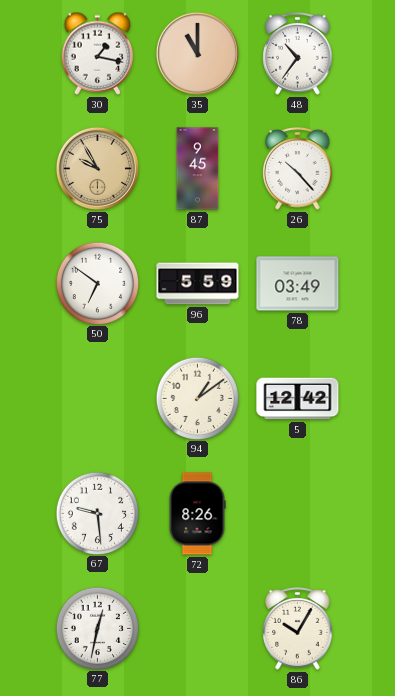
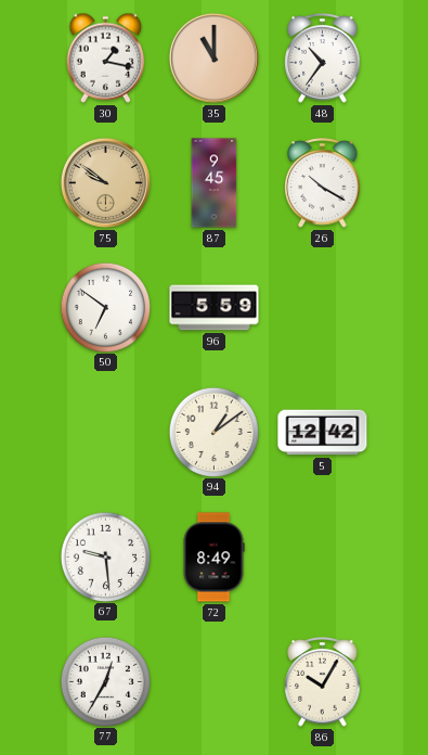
75: 9:55 -> 9:51 (105, 182)
26: 10:23 -> 10:20 (323, 183)
78: 03:49 -> none (298, 284)
72: 8:26 -> 8:49 (213, 558)
77: 12:32 -> 12:35 (105, 681)
